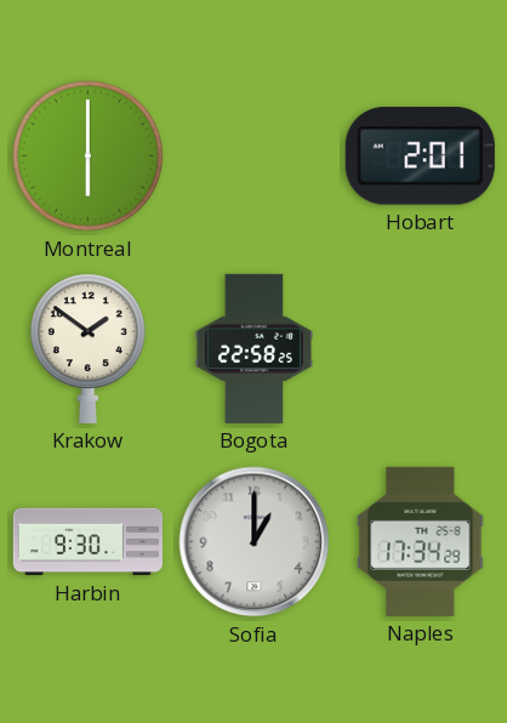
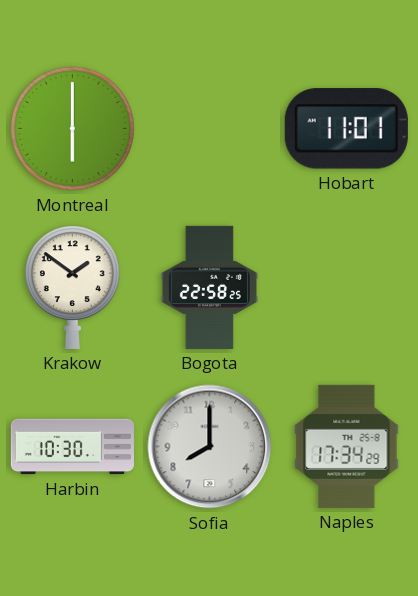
Hobart: 2:01 -> 11:01 (346, 129)
Harbin: 9:30 -> 10:30 (72, 447)
Sofia: 1:00 -> 8:00 (210, 447)
